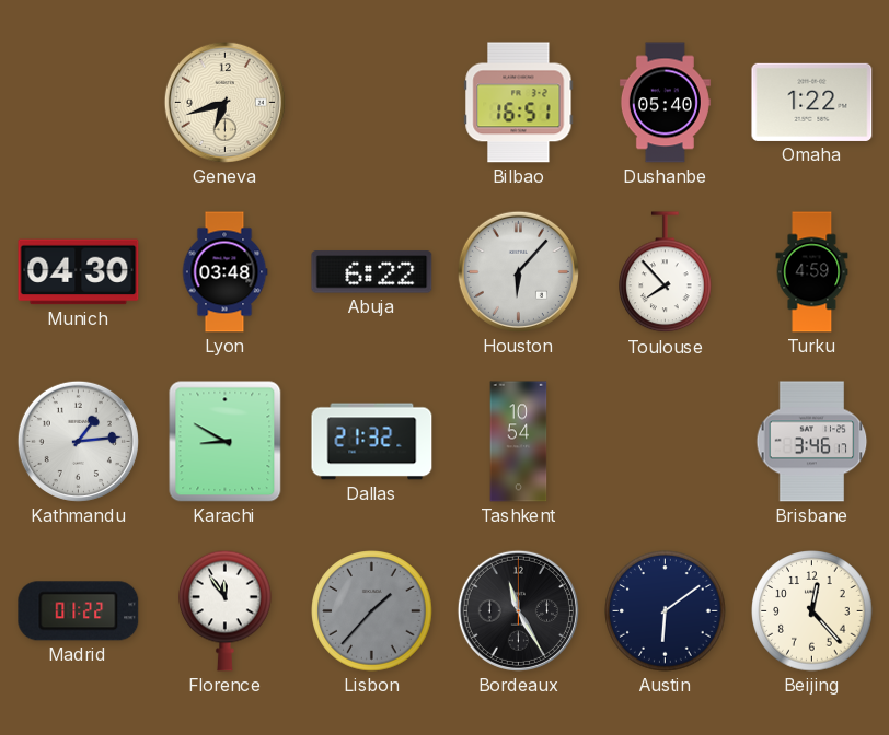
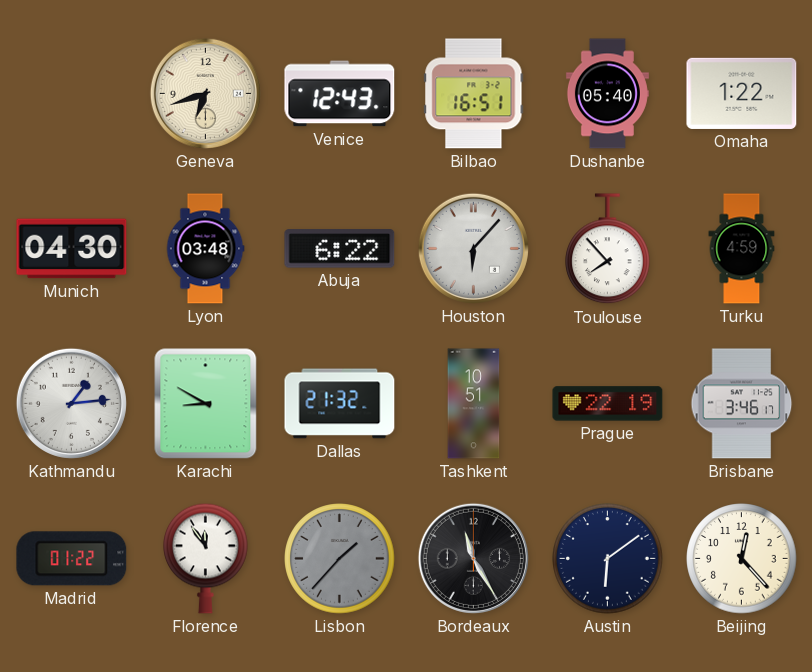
Venice: none -> 12:43 (340, 94)
Tashkent: 10:54 -> 10:51 (474, 404)
Prague: none -> 22:19 (608, 404)
